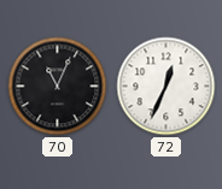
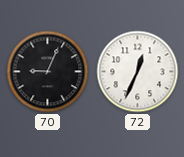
70: 11:04 -> 9:04 (48, 72)
